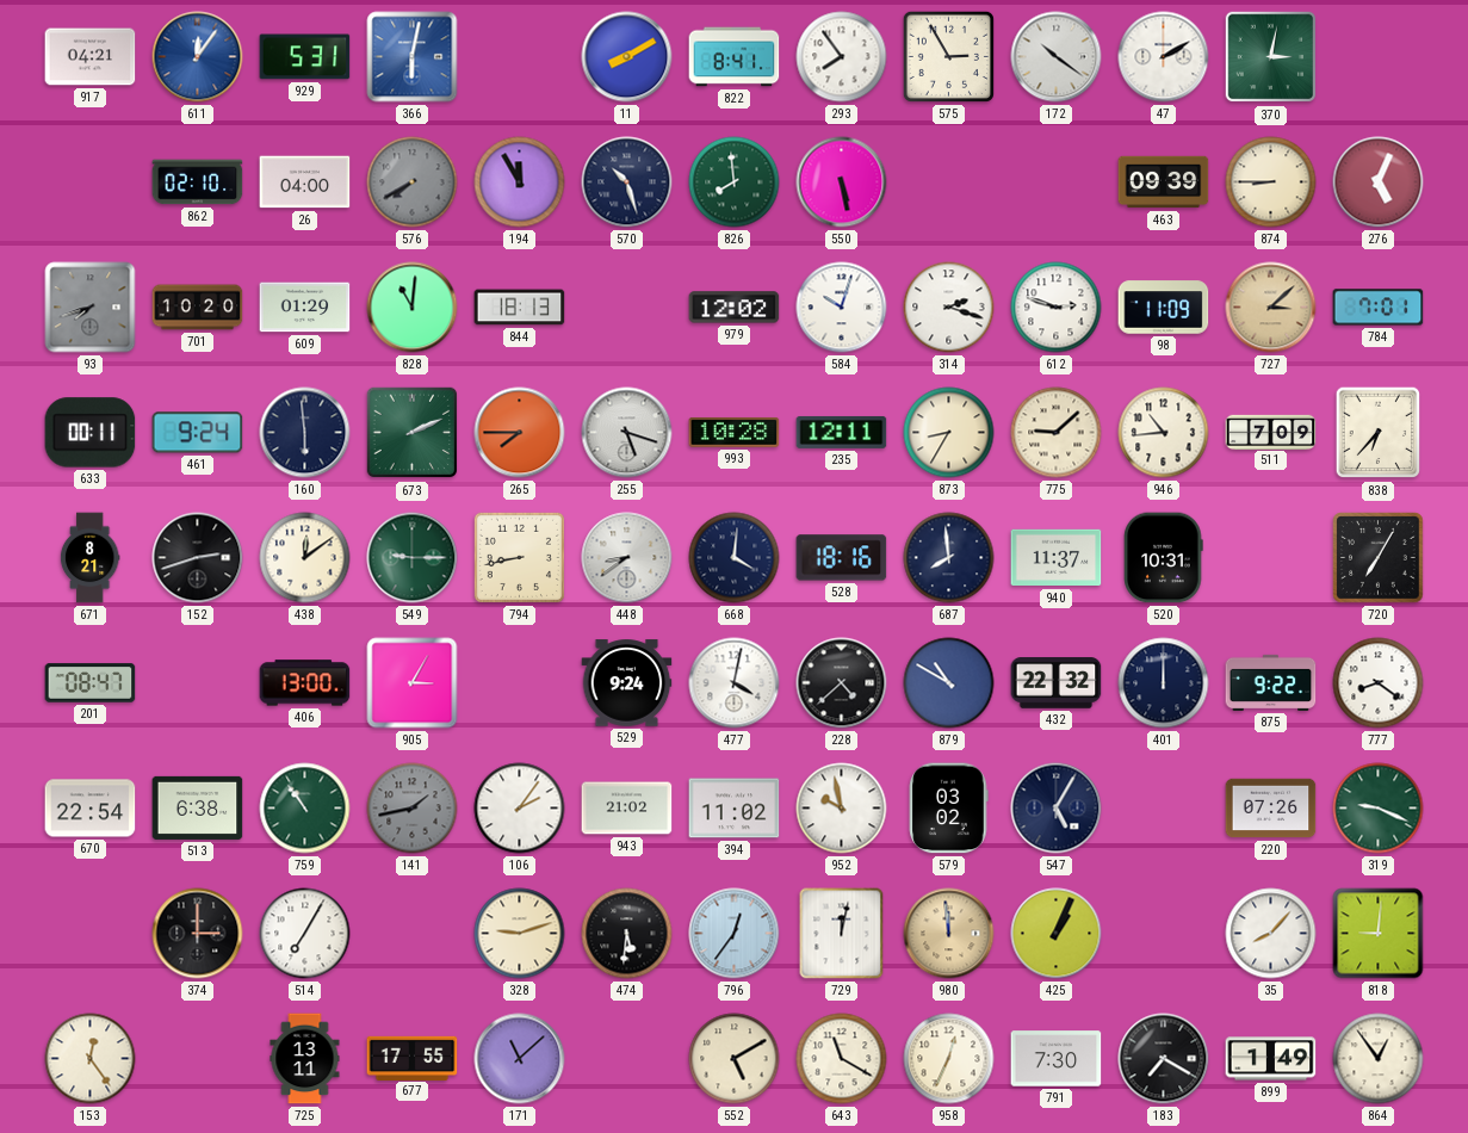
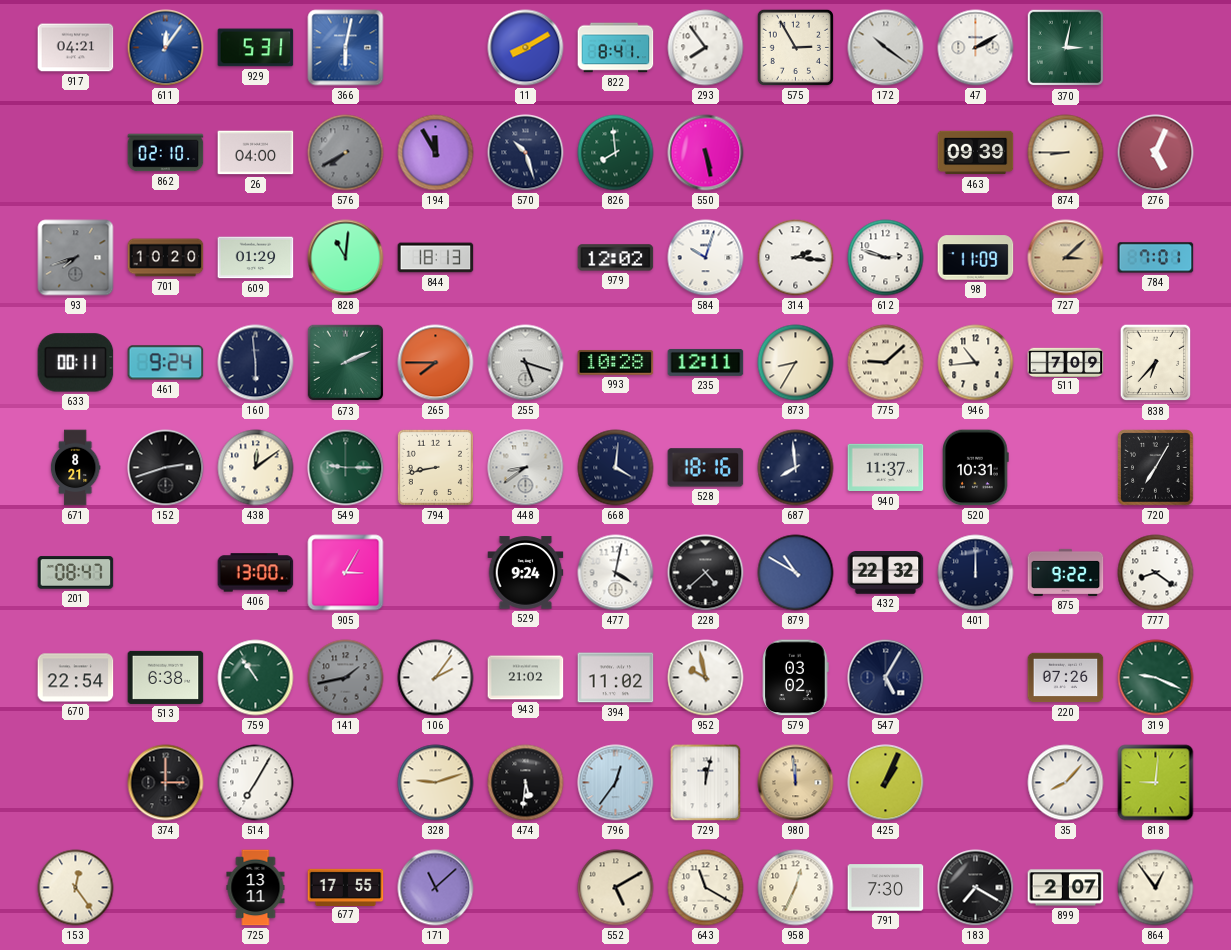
314: 2:18 -> 2:16 (796, 258)
899: 1:49 -> 2:07 (1066, 888)
